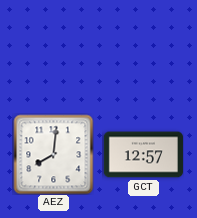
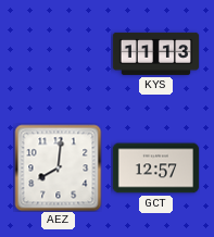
KYS: none -> 11:13 (155, 53)
